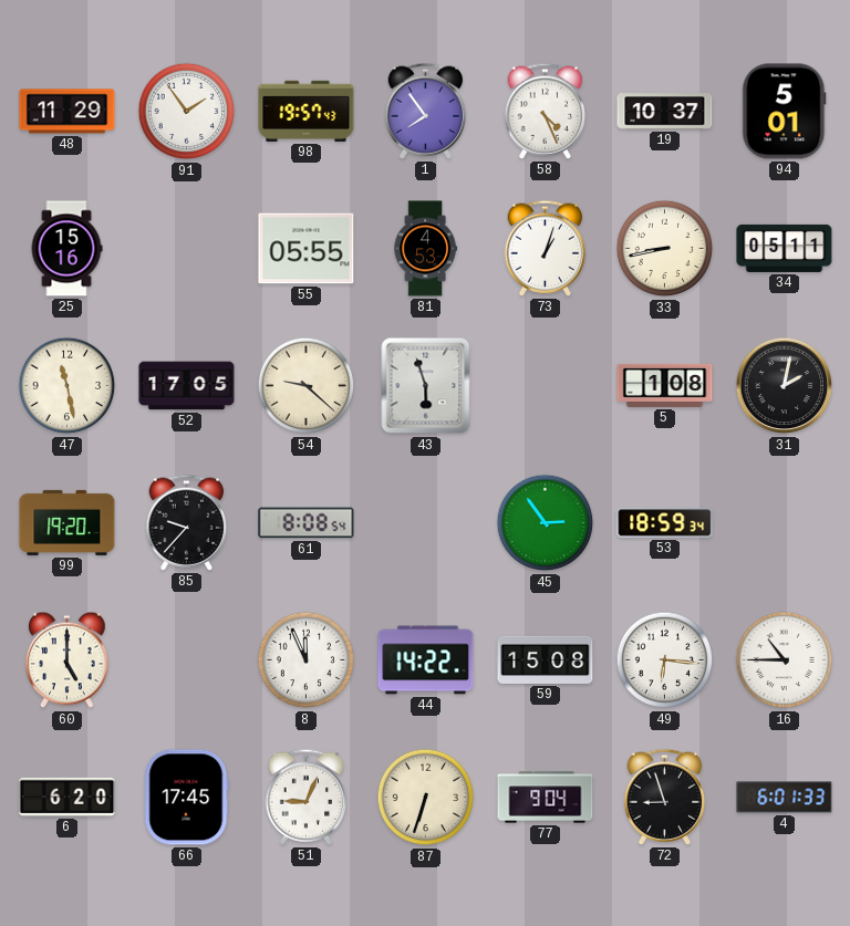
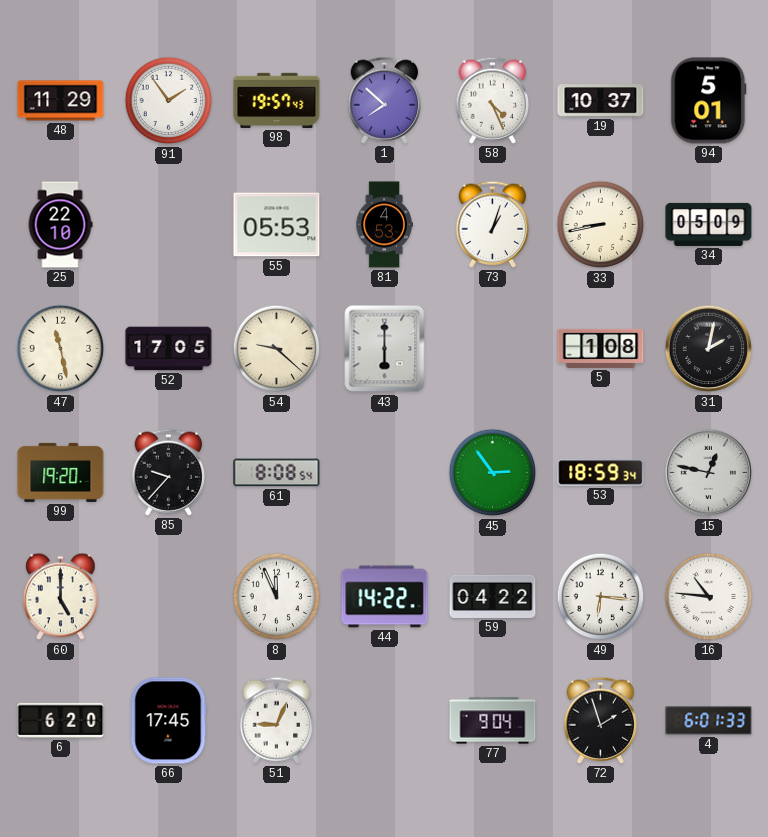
1: 7:54 -> 7:52 (385, 100)
25: 15:16 -> 22:10 (60, 225)
55: 05:55 -> 05:53 (277, 225)
34: 05:11 -> 05:09 (709, 224)
43: 5:57 -> 6:00 (385, 349)
15: none -> 12:47 (709, 473)
59: 15:08 -> 04:22 (493, 596)
16: 10:45 -> 10:46 (709, 597)
87: 6:33 -> none (426, 798)
72: 8:57 -> 1:57 (601, 720)
